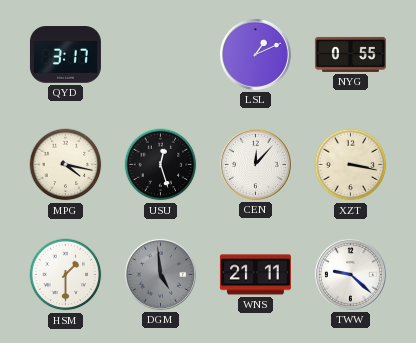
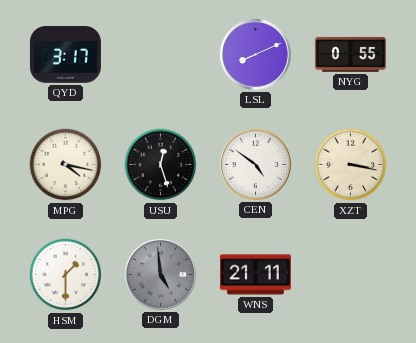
LSL: 1:11 -> 8:11 (255, 54)
CEN: 12:07 -> 4:51 (255, 164)
TWW: 9:22 -> none (350, 274)
